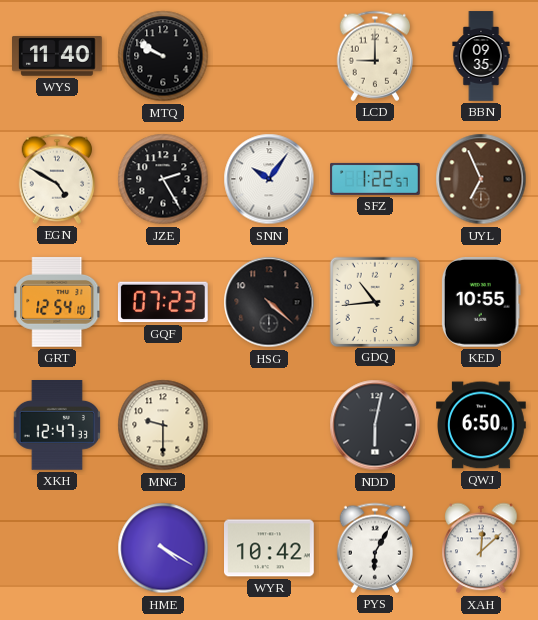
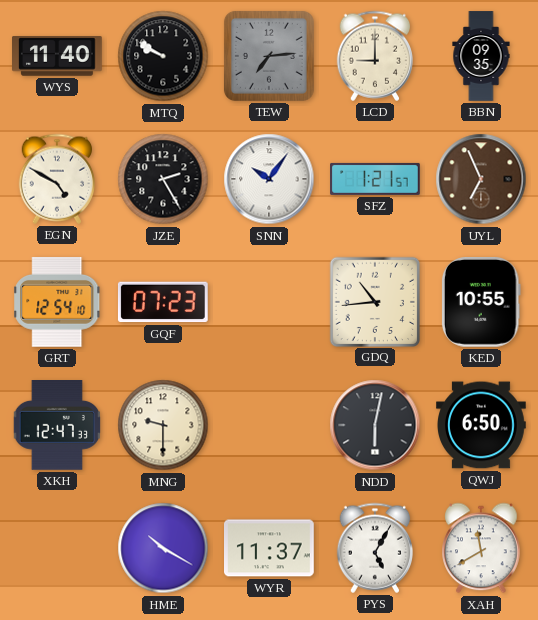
TEW: none -> 7:14 (269, 56)
SFZ: 1:22 -> 1:21 (375, 179)
HSG: 4:22 -> none (269, 302)
HME: 4:20 -> 10:20 (163, 548)
WYR: 10:42 -> 11:37 (270, 548)
PYS: 6:05 -> 5:05 (374, 548)
XAH: 12:08 -> 11:40 (481, 548)
